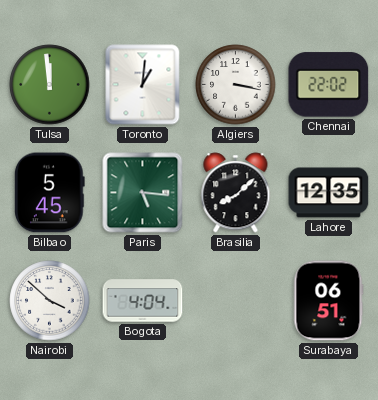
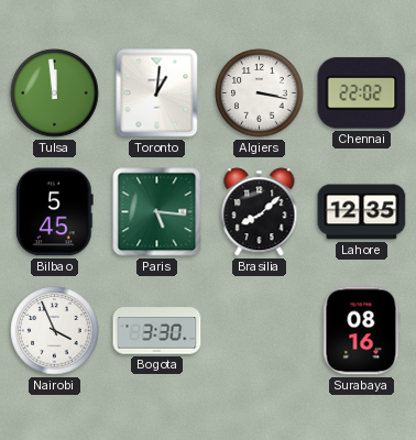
Nairobi: 3:52 -> 3:56 (55, 331)
Bogota: 4:04 -> 3:30 (157, 331)
Surabaya: 06:51 -> 08:16 (361, 331)
